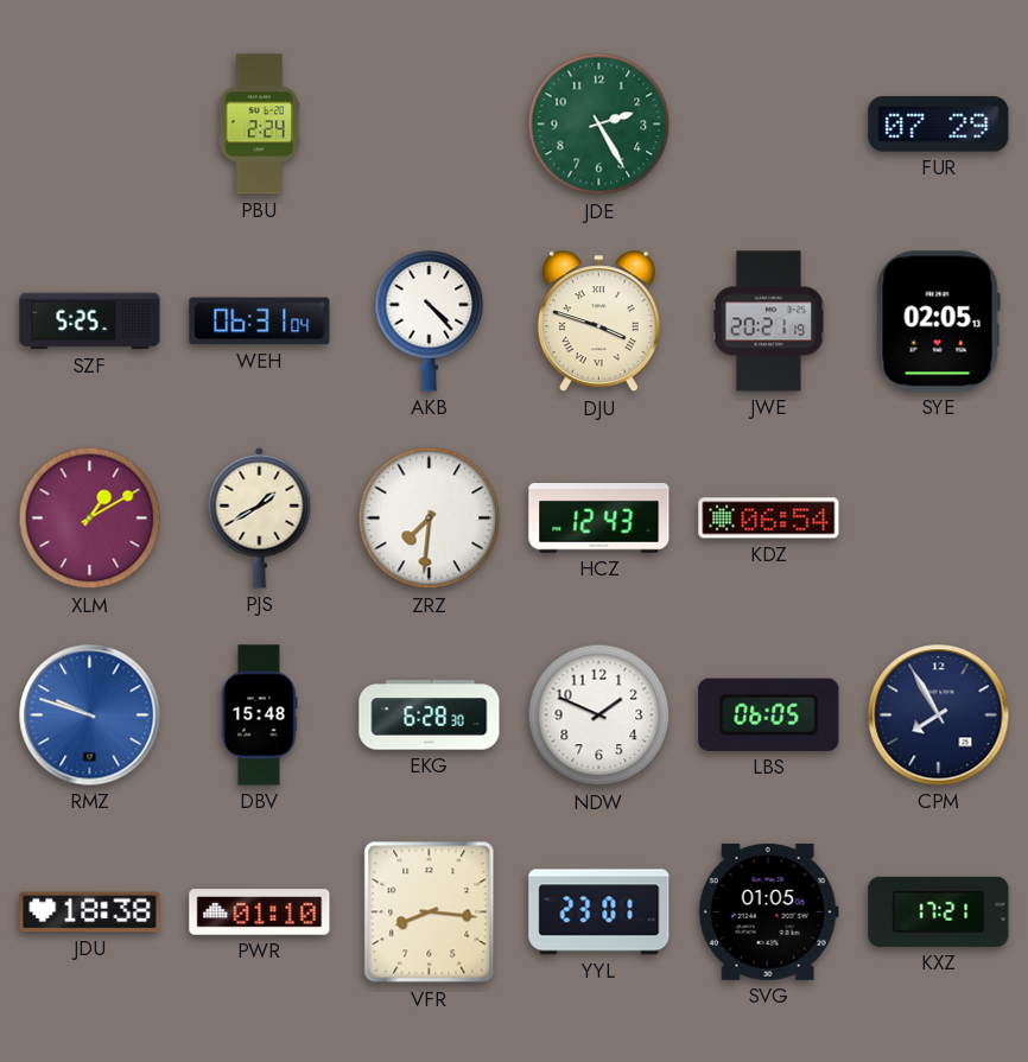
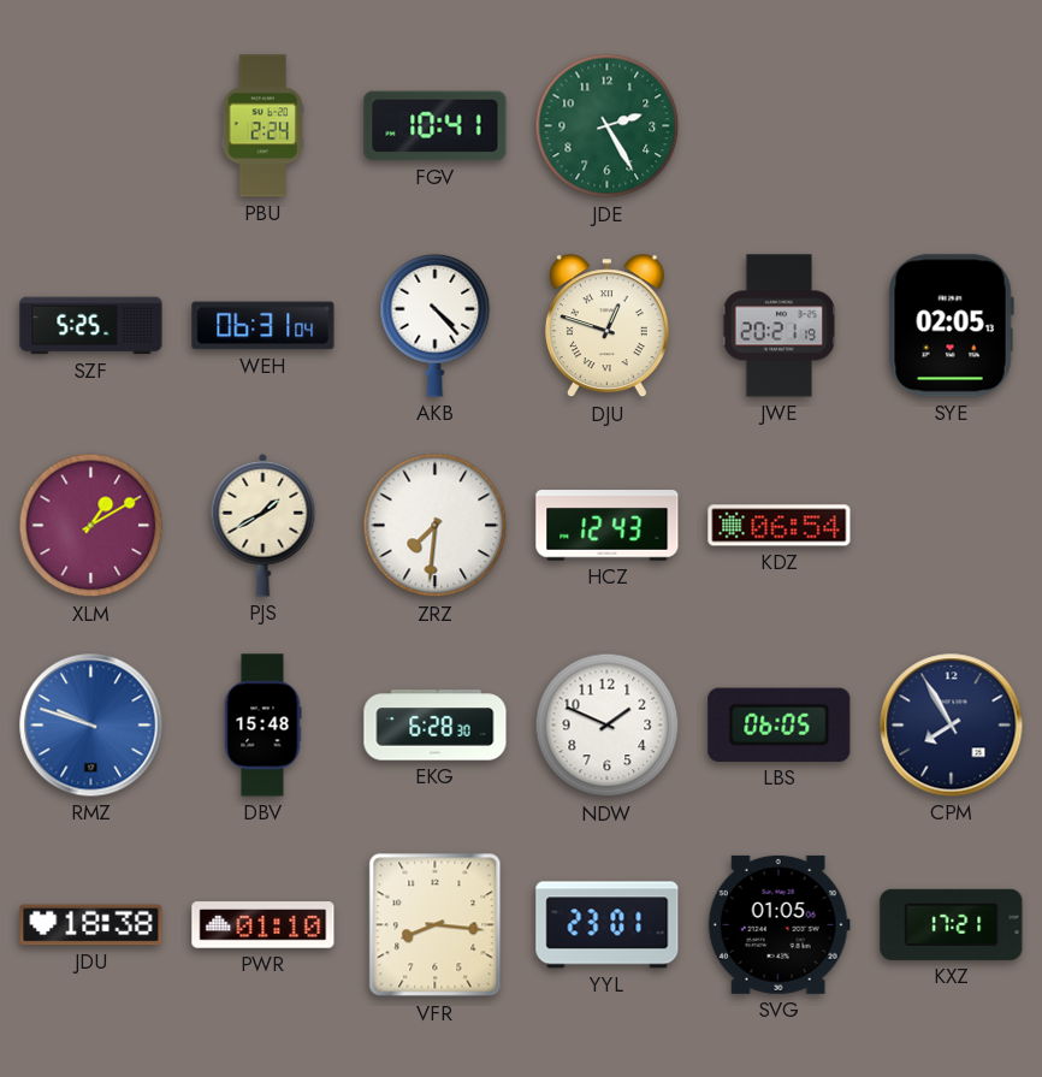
FGV: none -> 10:41 (436, 126)
FUR: 07:29 -> none (939, 125)
DJU: 3:48 -> 12:48 (606, 326)
